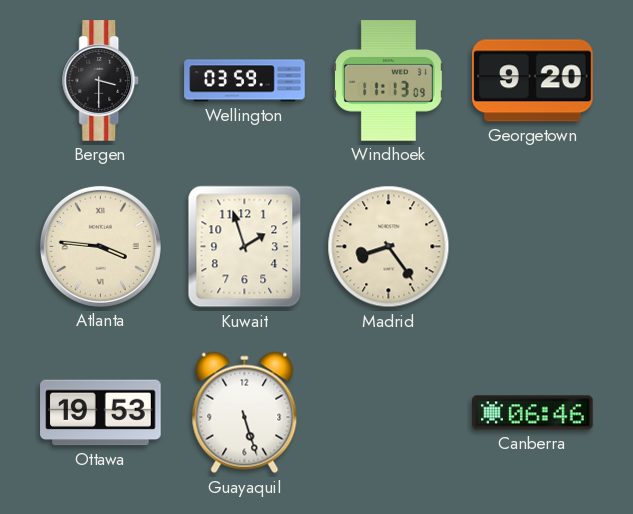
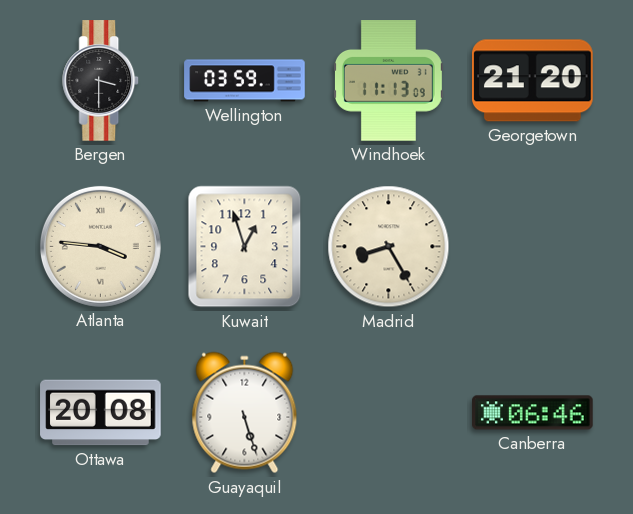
Georgetown: 9:20 -> 21:20 (533, 81)
Kuwait: 1:57 -> 12:57 (245, 247)
Madrid: 8:24 -> 8:25 (389, 247)
Ottawa: 19:53 -> 20:08 (101, 413)
